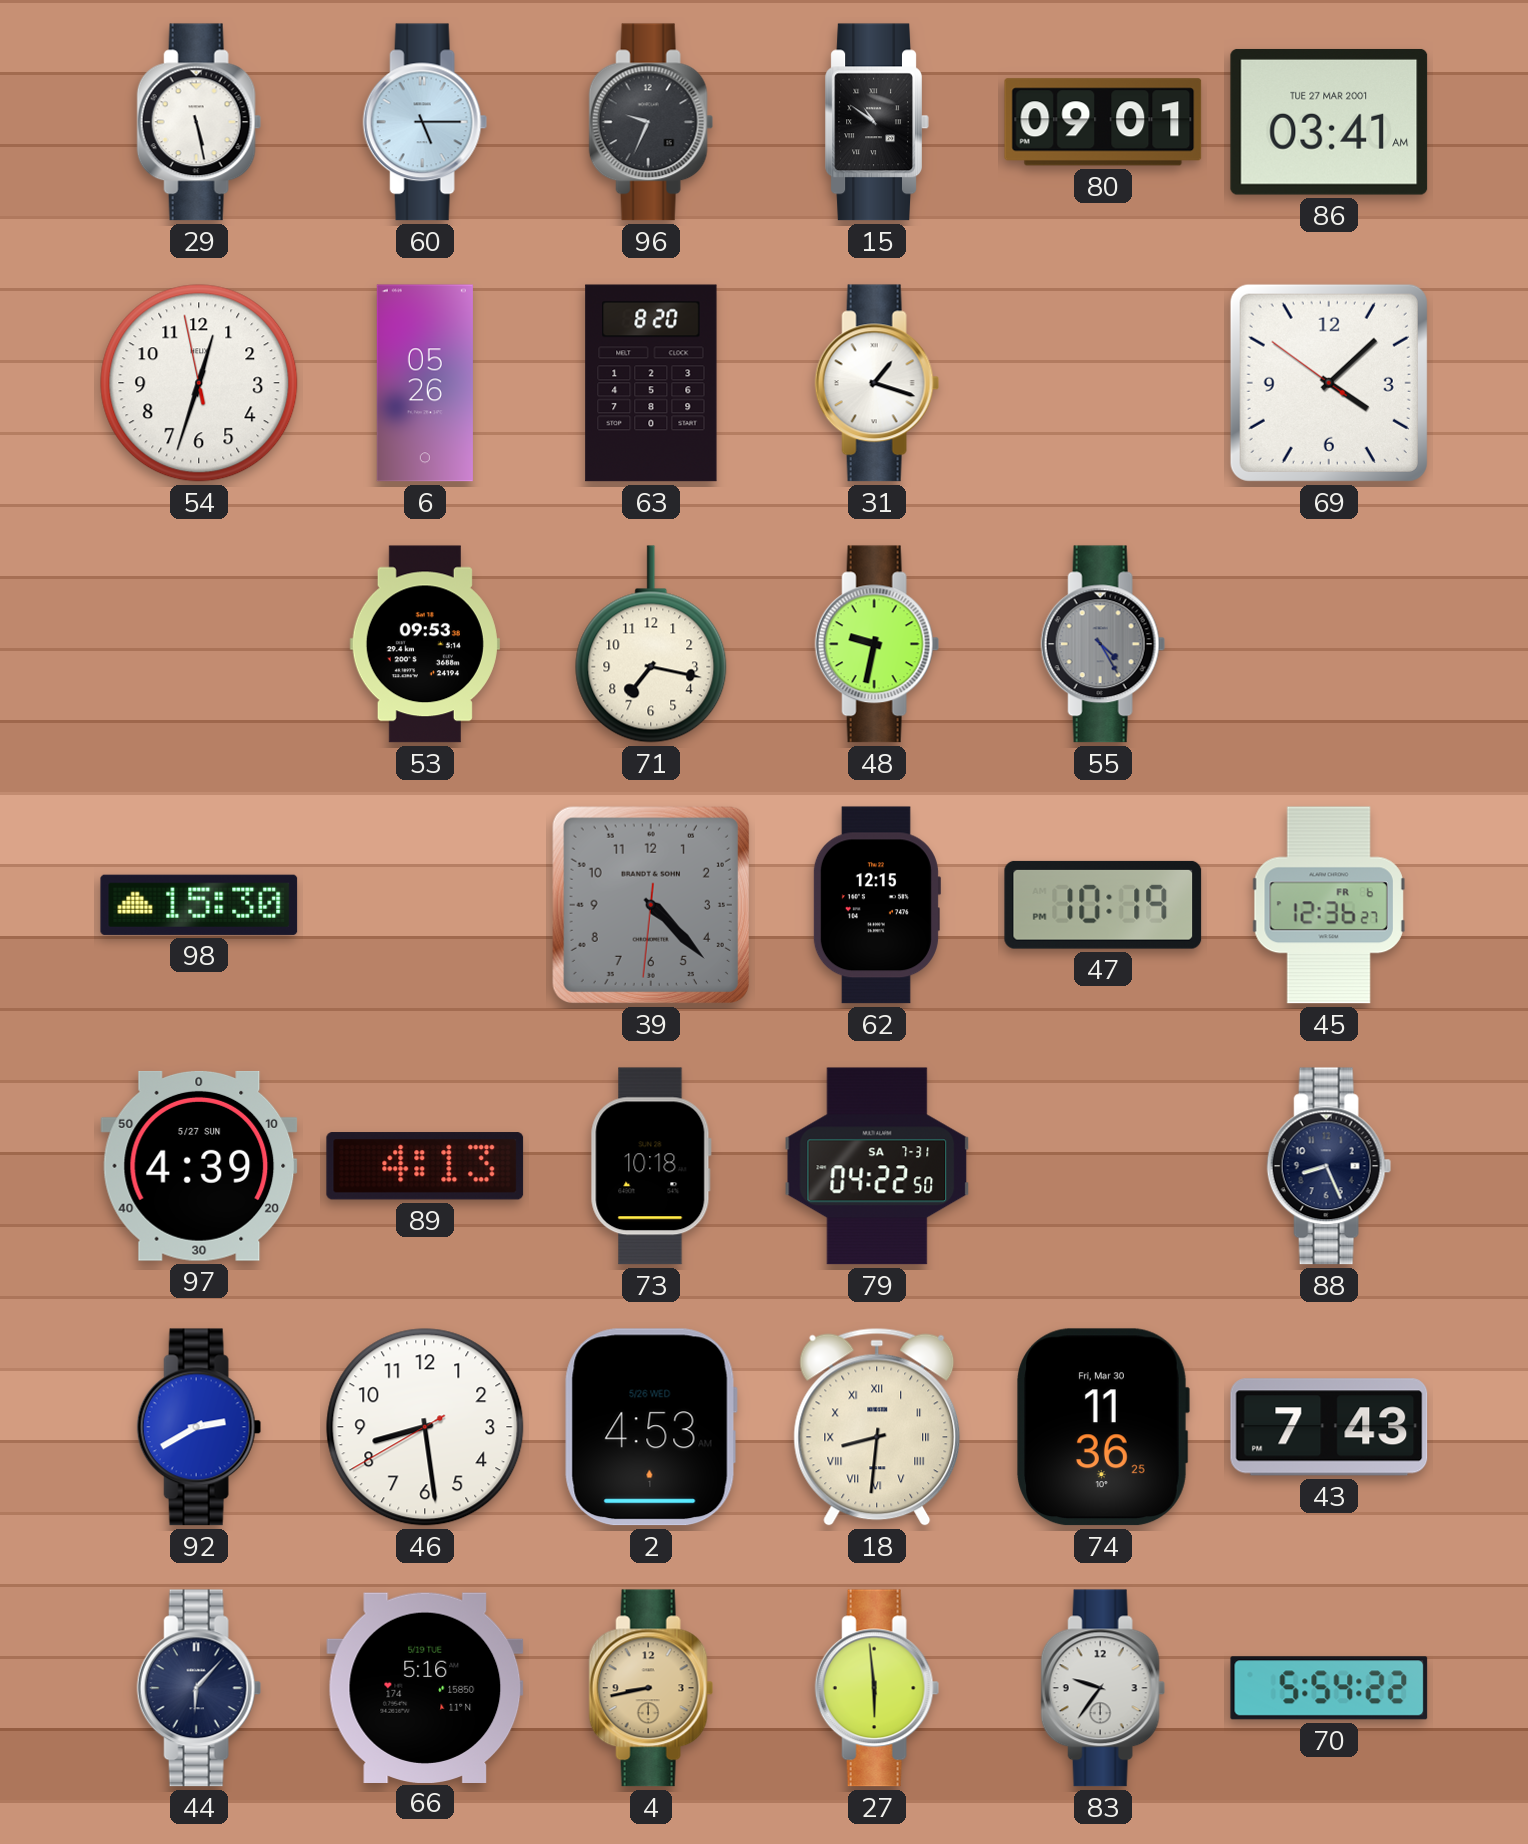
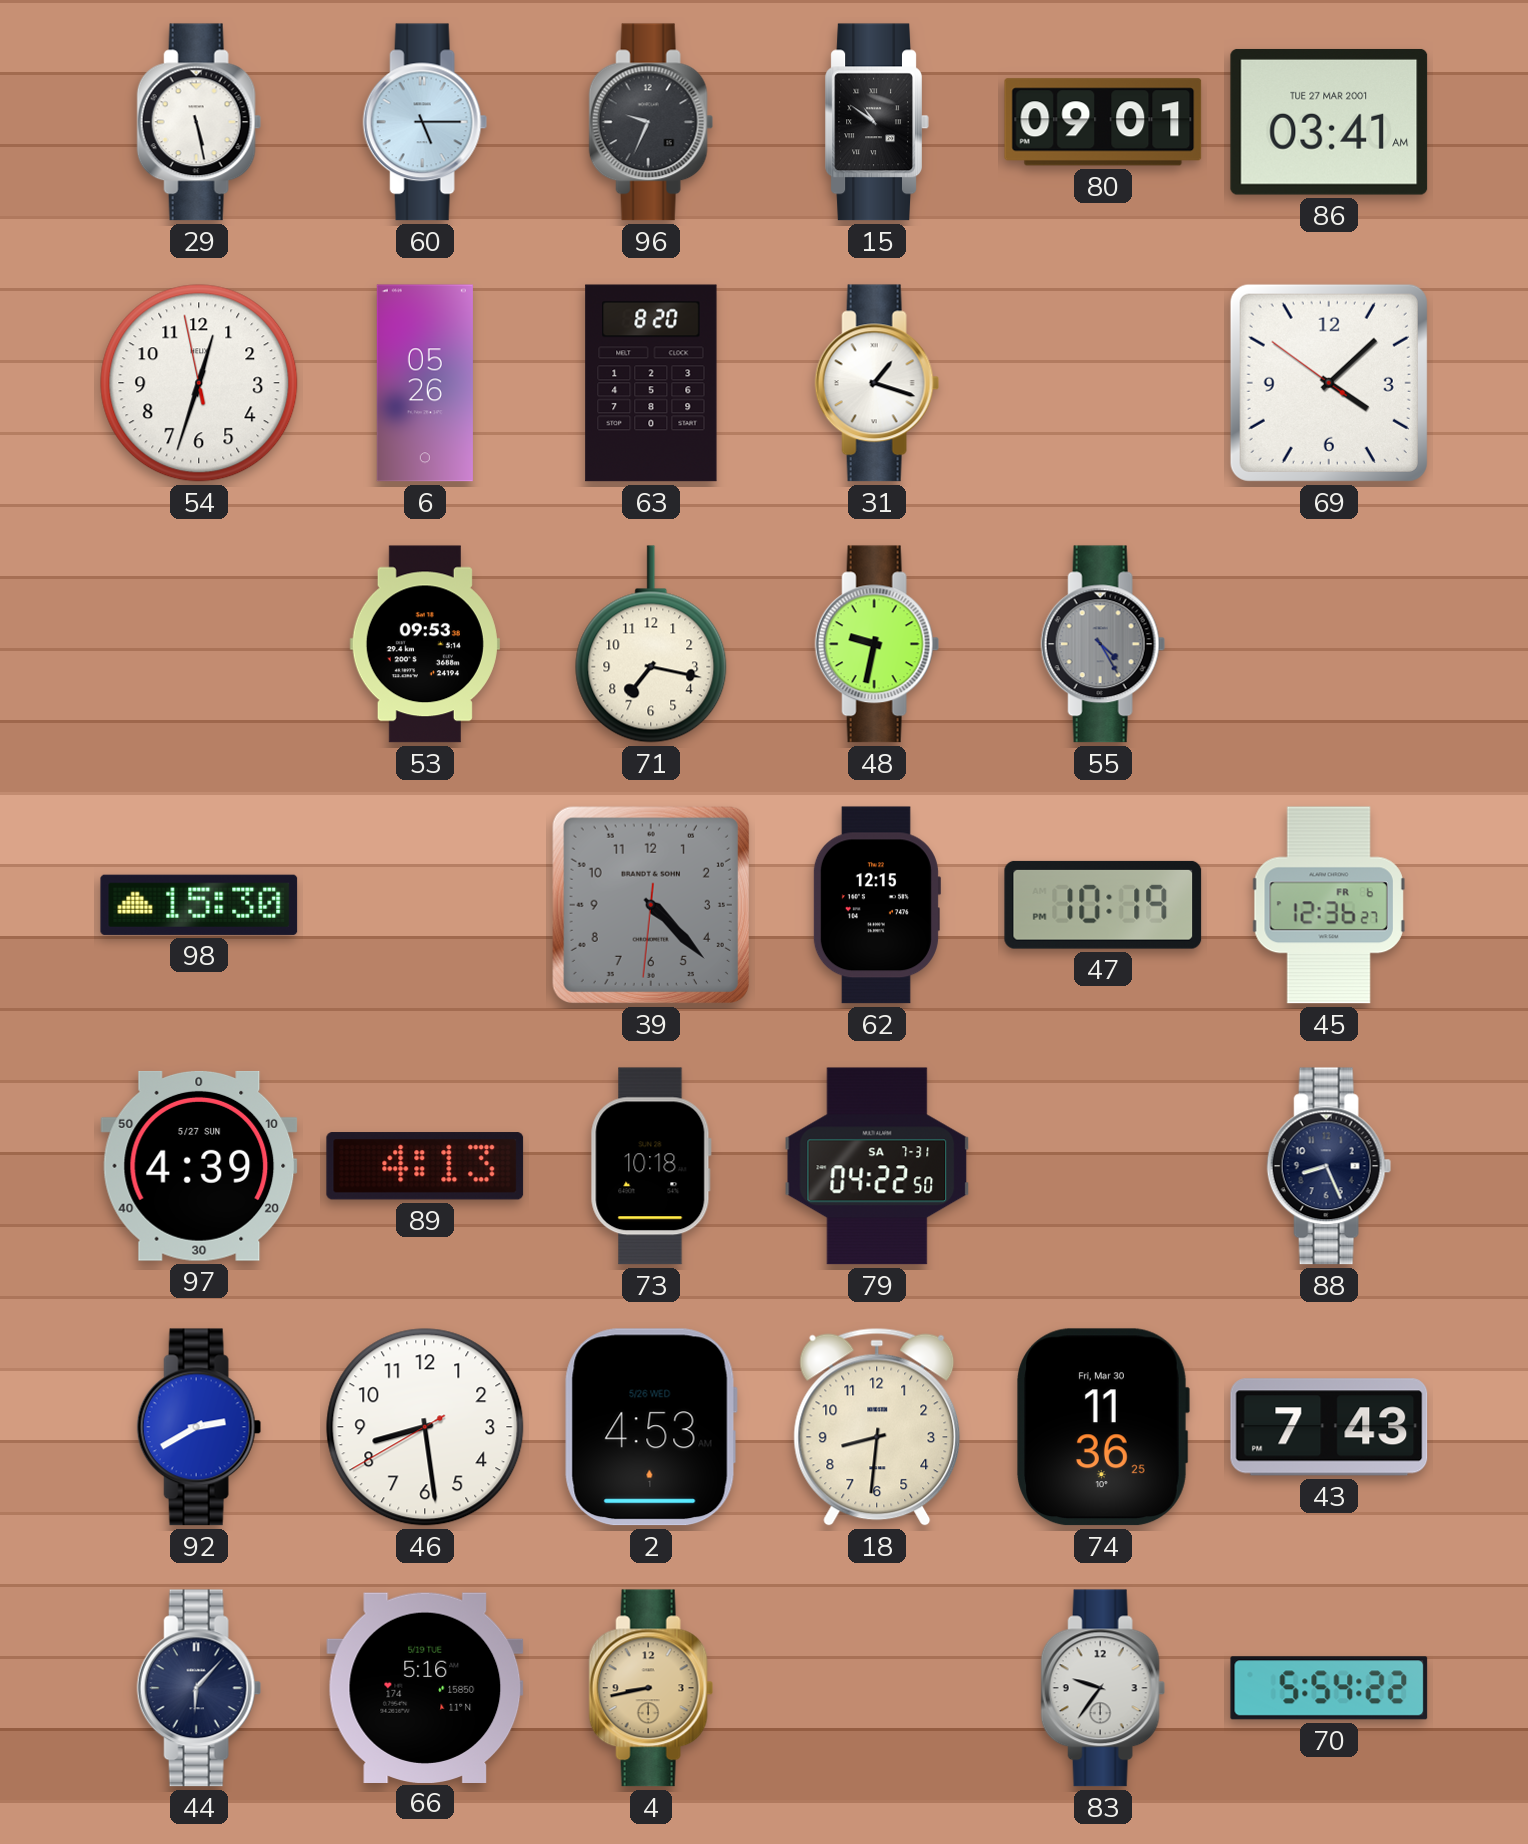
18 numerals: Roman -> Arabic (877, 1427)
27: 5:59 -> none (877, 1688)
